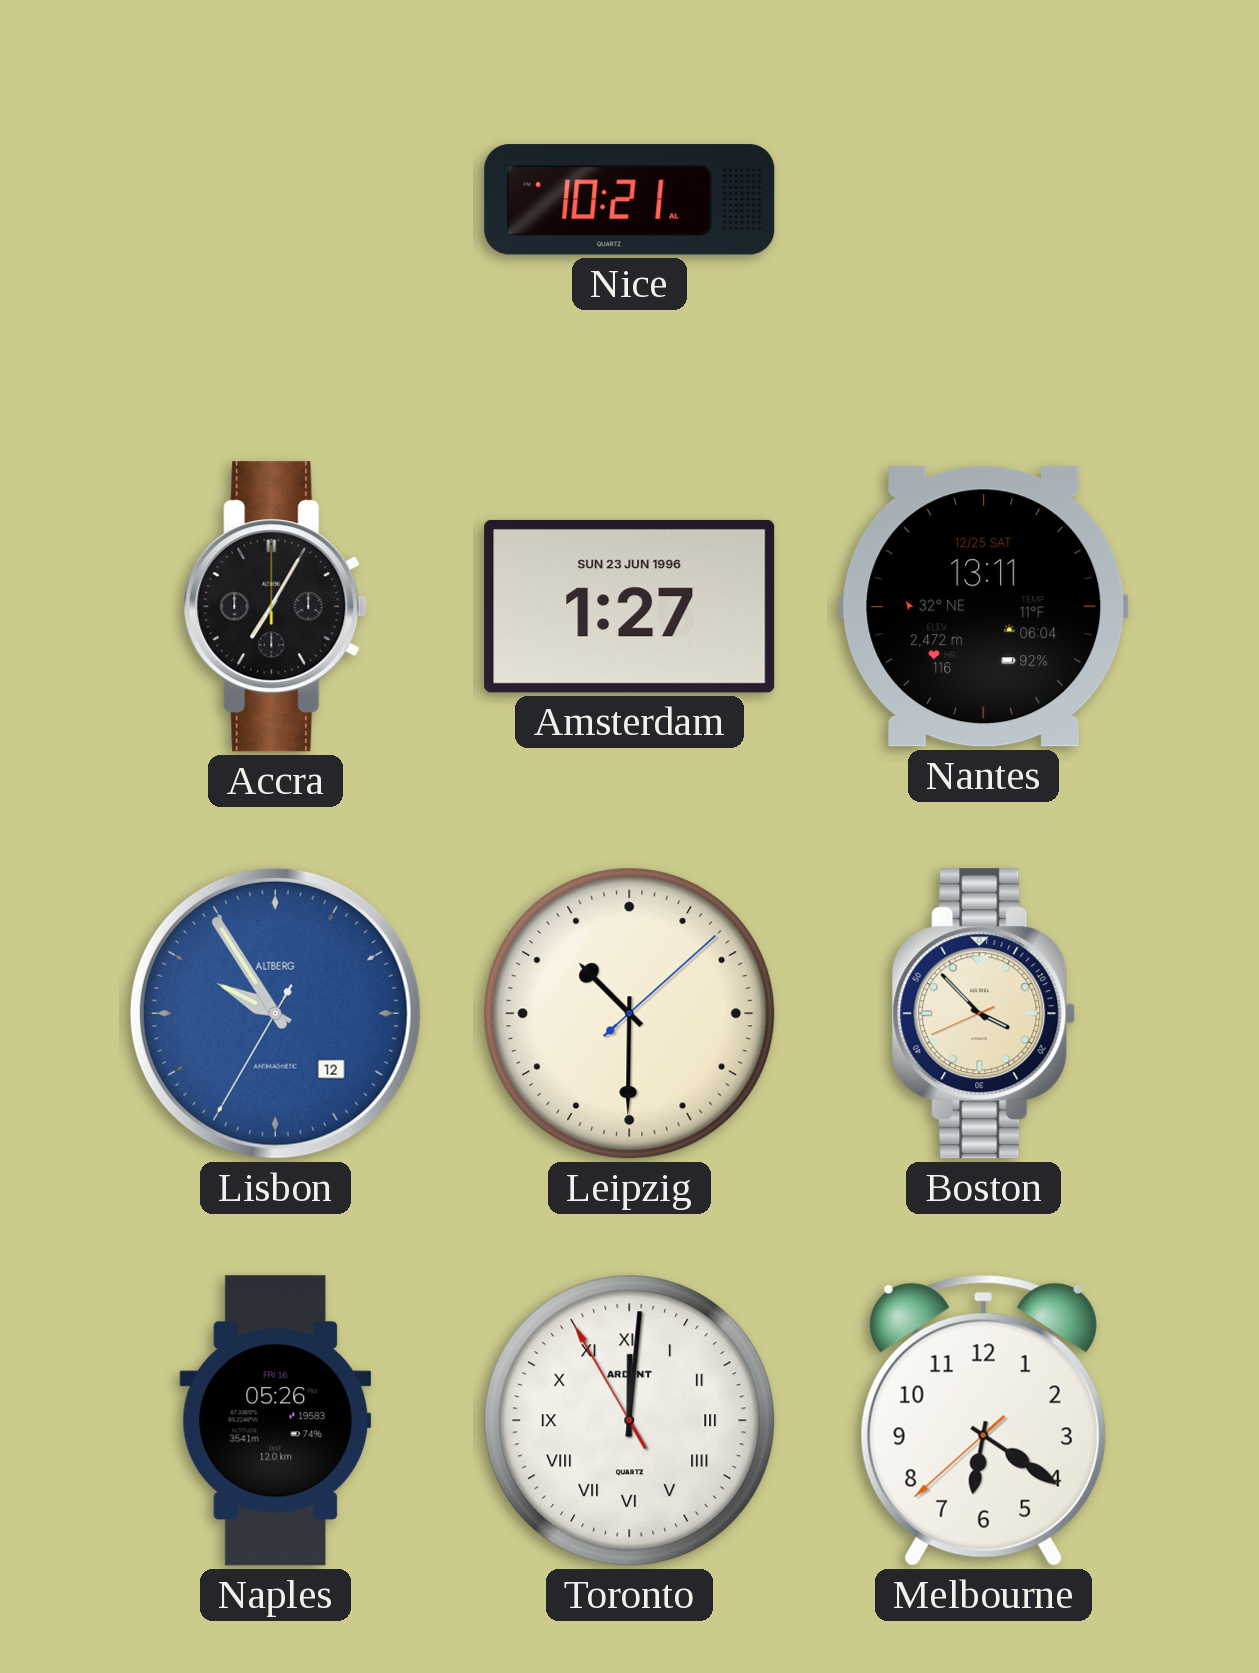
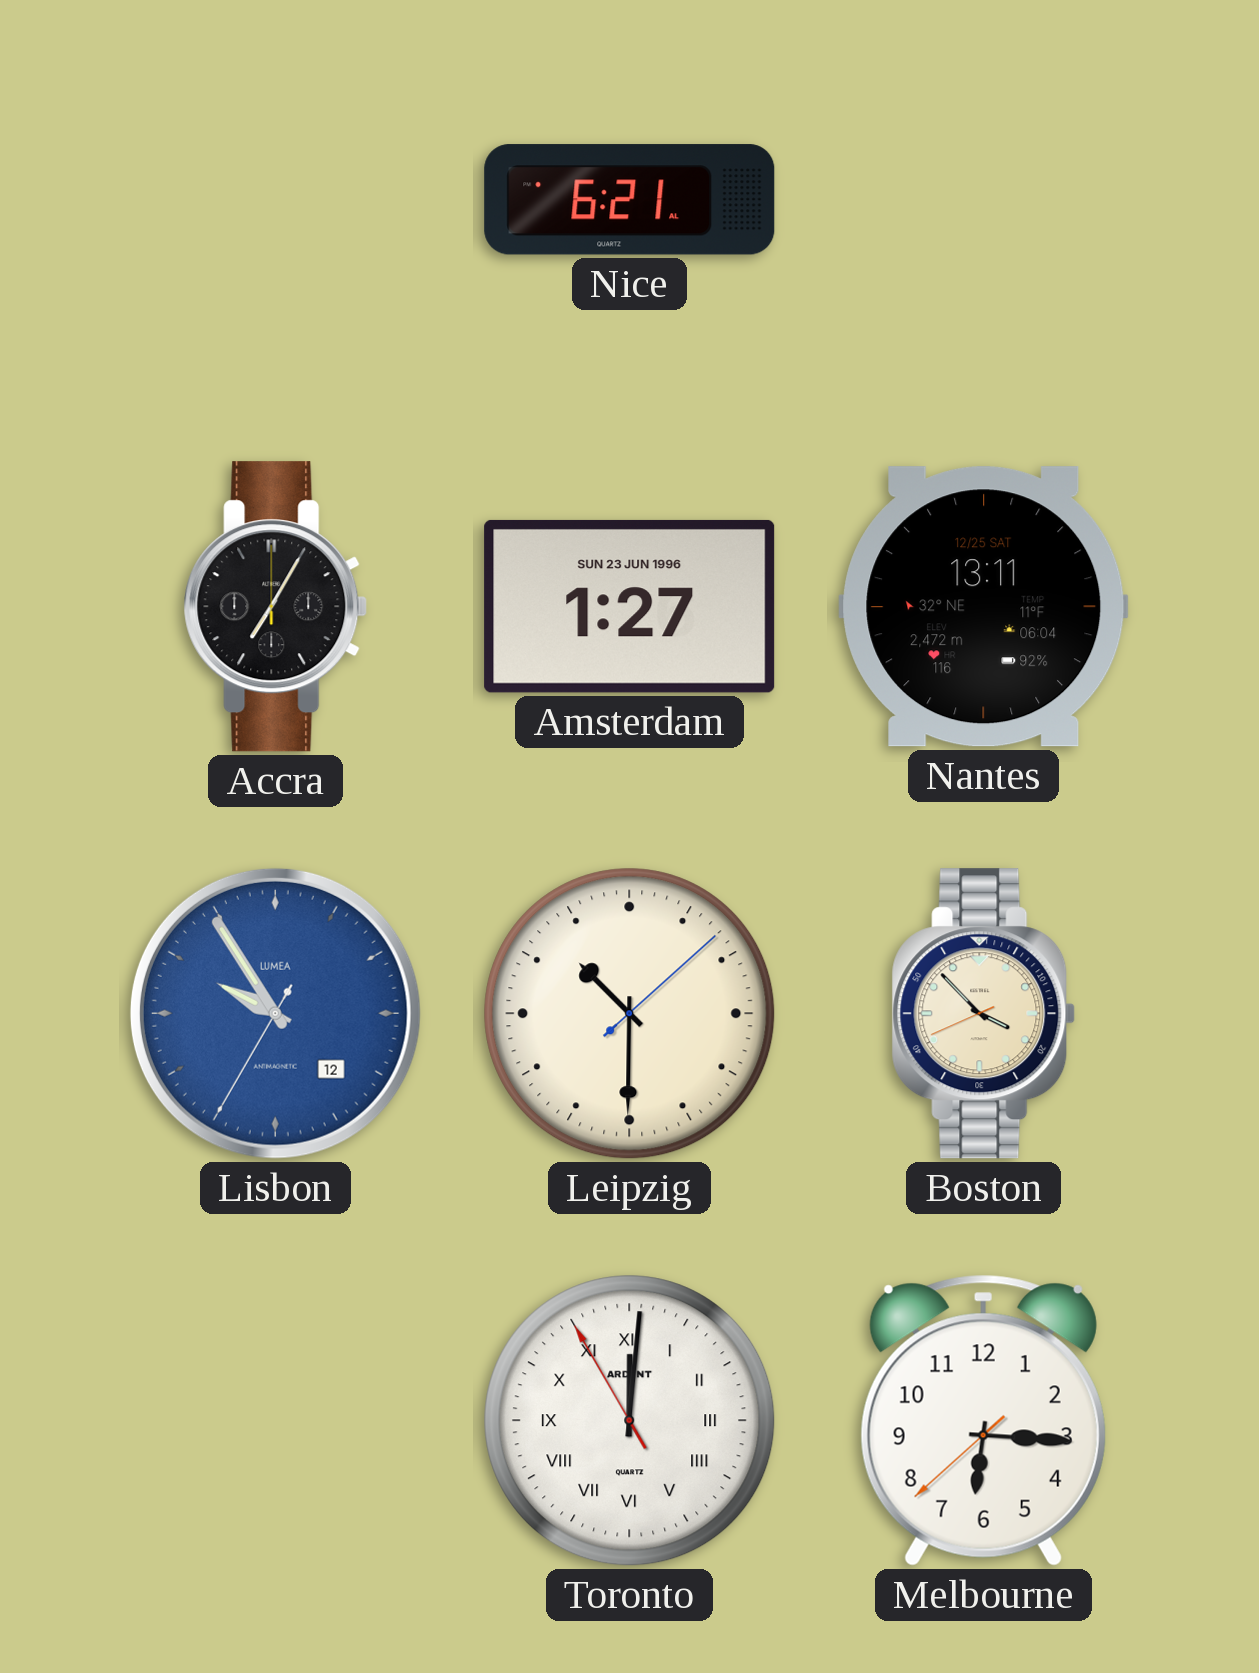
Nice: 10:21 -> 6:21 (630, 200)
Lisbon brand: ALTBERG -> LUMEA (275, 1013)
Naples: 05:26 -> none (276, 1421)
Melbourne: 6:20 -> 6:15 (983, 1420)
